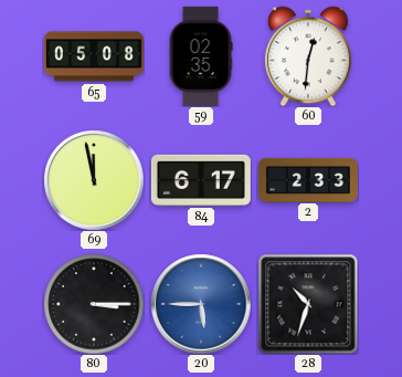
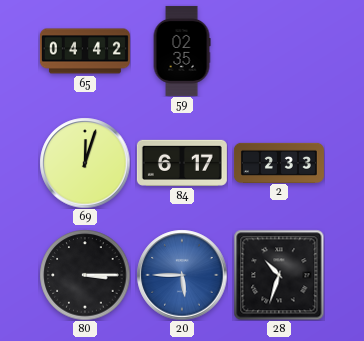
65: 05:08 -> 04:42 (85, 51)
60: 12:31 -> none (308, 56)
69: 11:58 -> 12:03 (85, 163)
